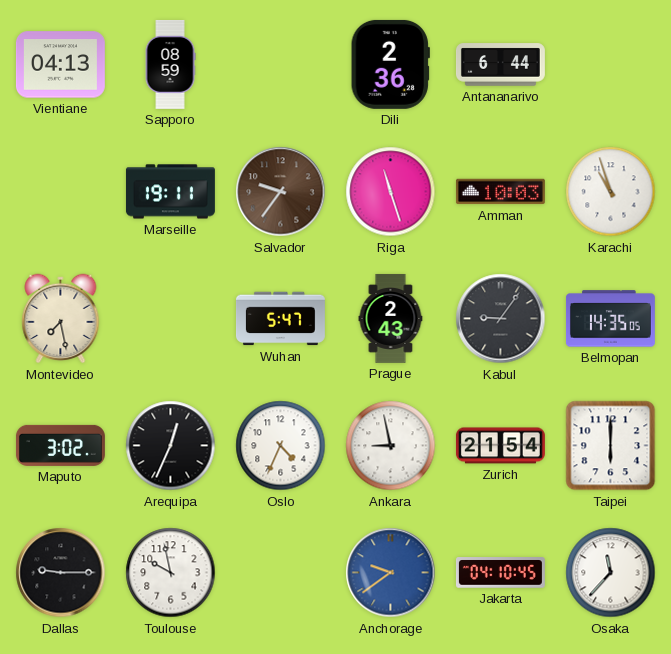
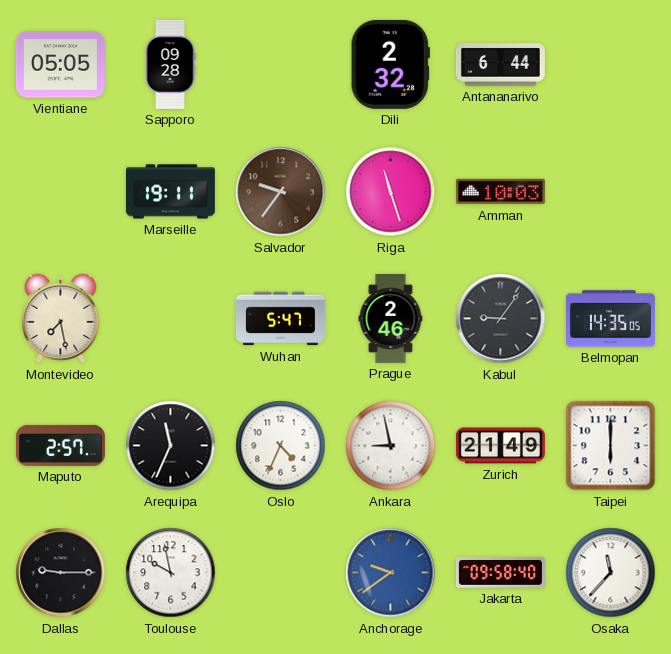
Vientiane: 04:13 -> 05:05 (60, 65)
Sapporo: 08:59 -> 09:28 (170, 64)
Dili: 2:36 -> 2:32 (390, 64)
Karachi: 10:57 -> none (611, 192)
Prague: 2:43 -> 2:46 (391, 318)
Maputo: 3:02 -> 2:57 (60, 445)
Arequipa: 12:34 -> 11:34 (171, 446)
Zurich: 21:54 -> 21:49 (500, 446)
Jakarta: 04:10 -> 09:58 (500, 573)
